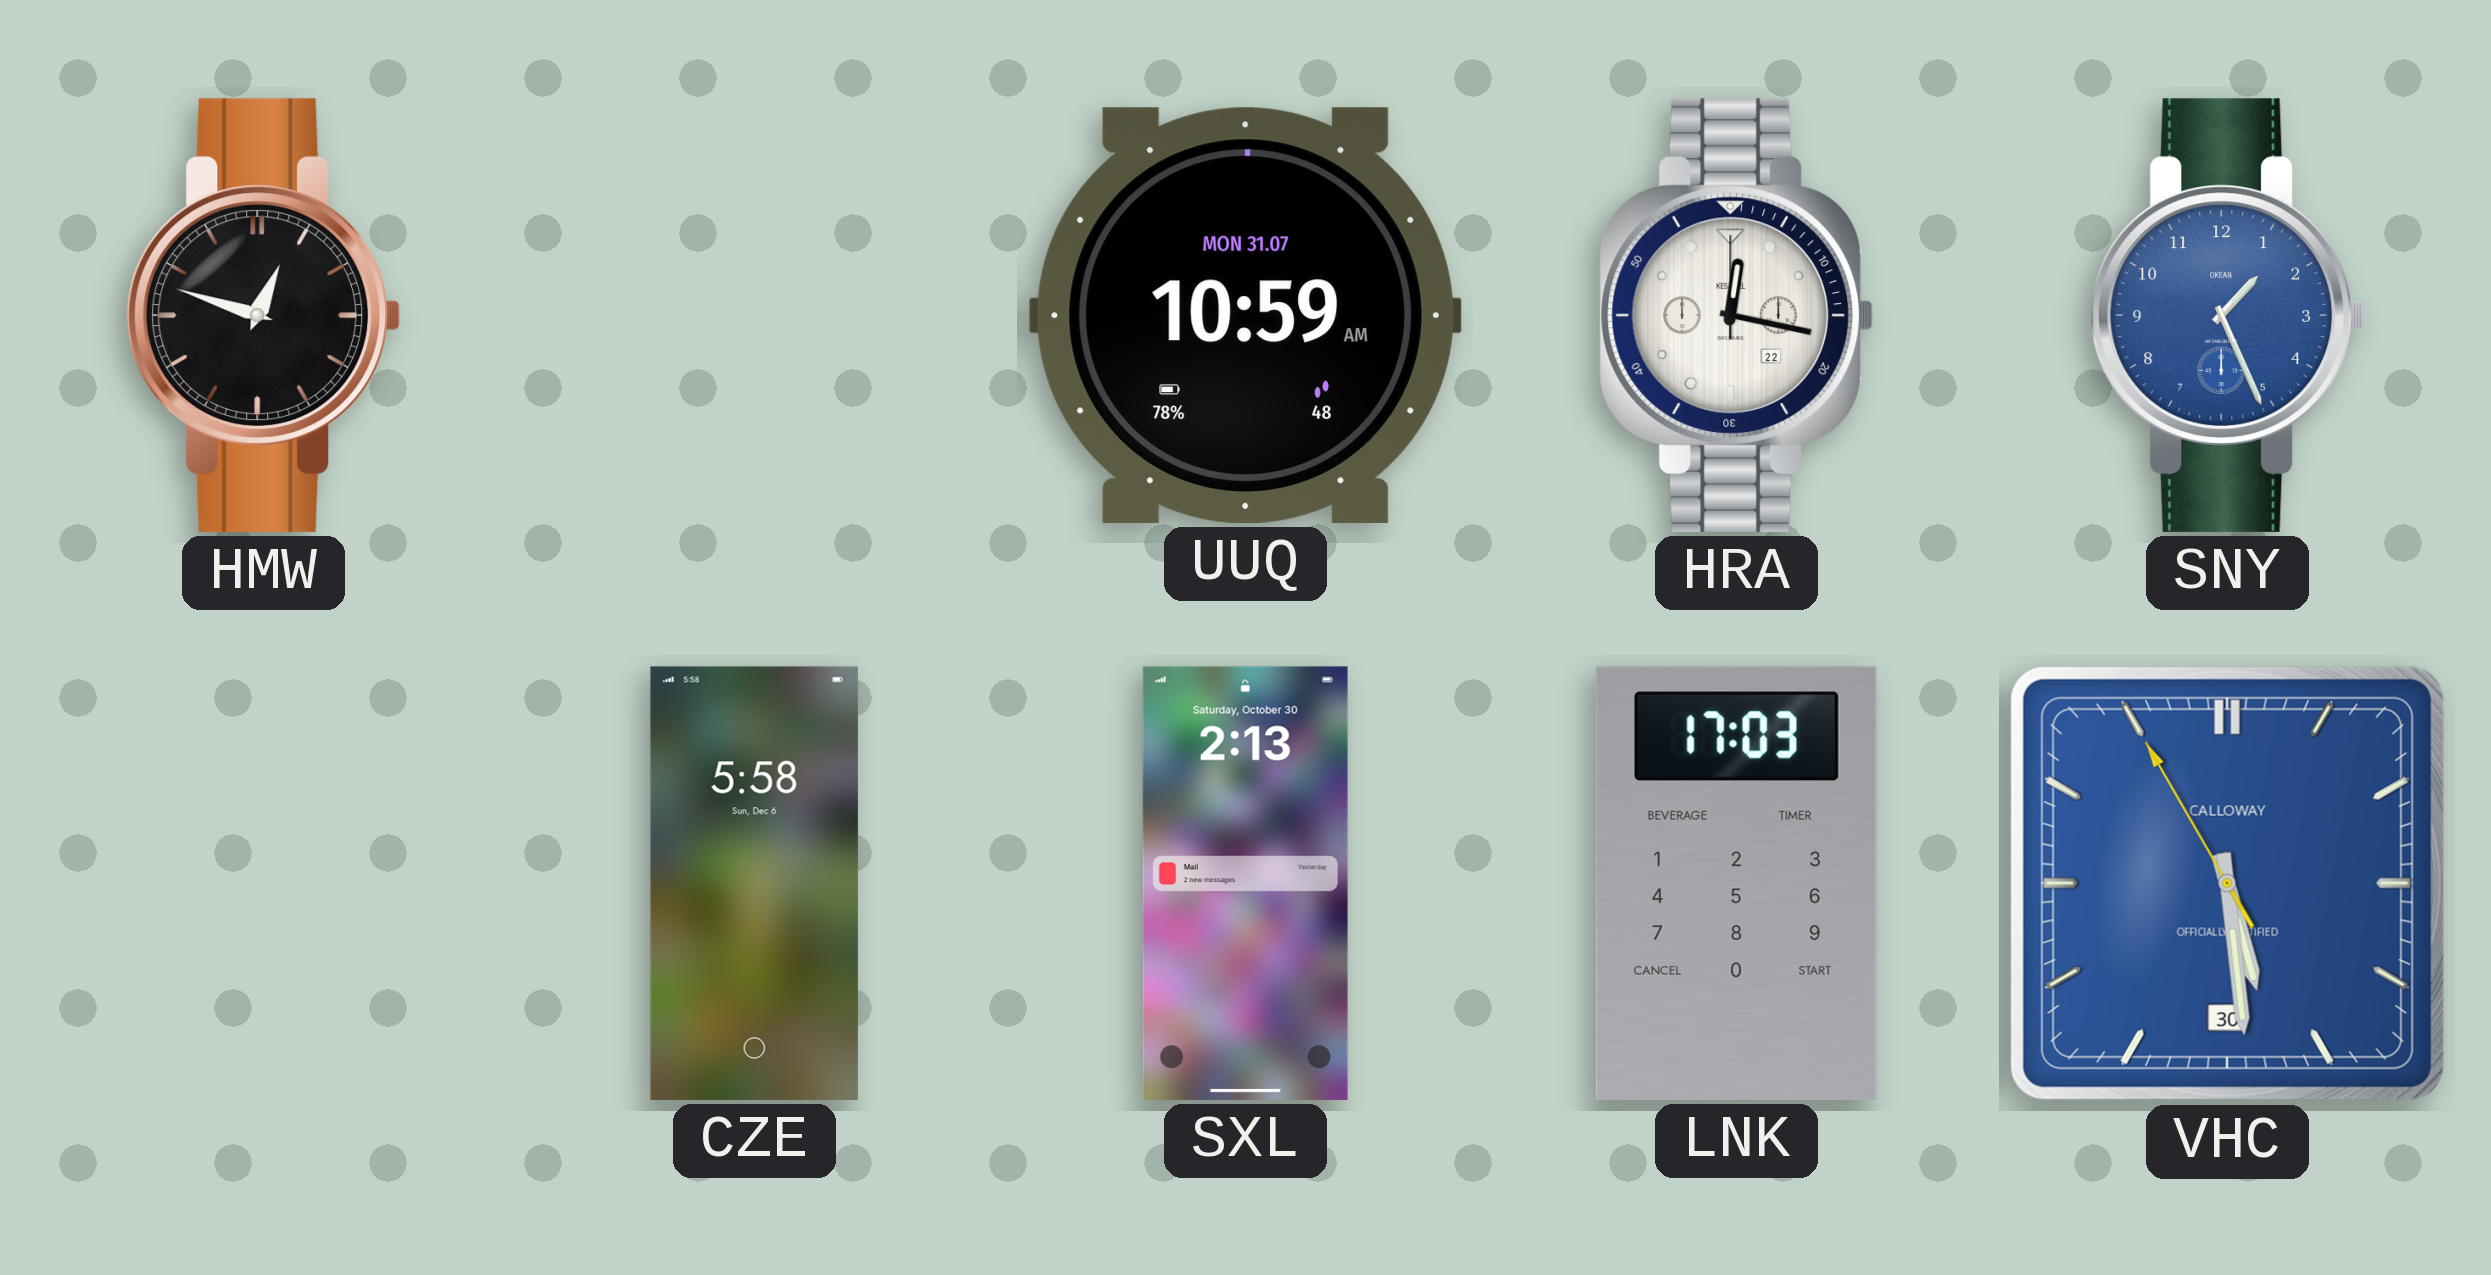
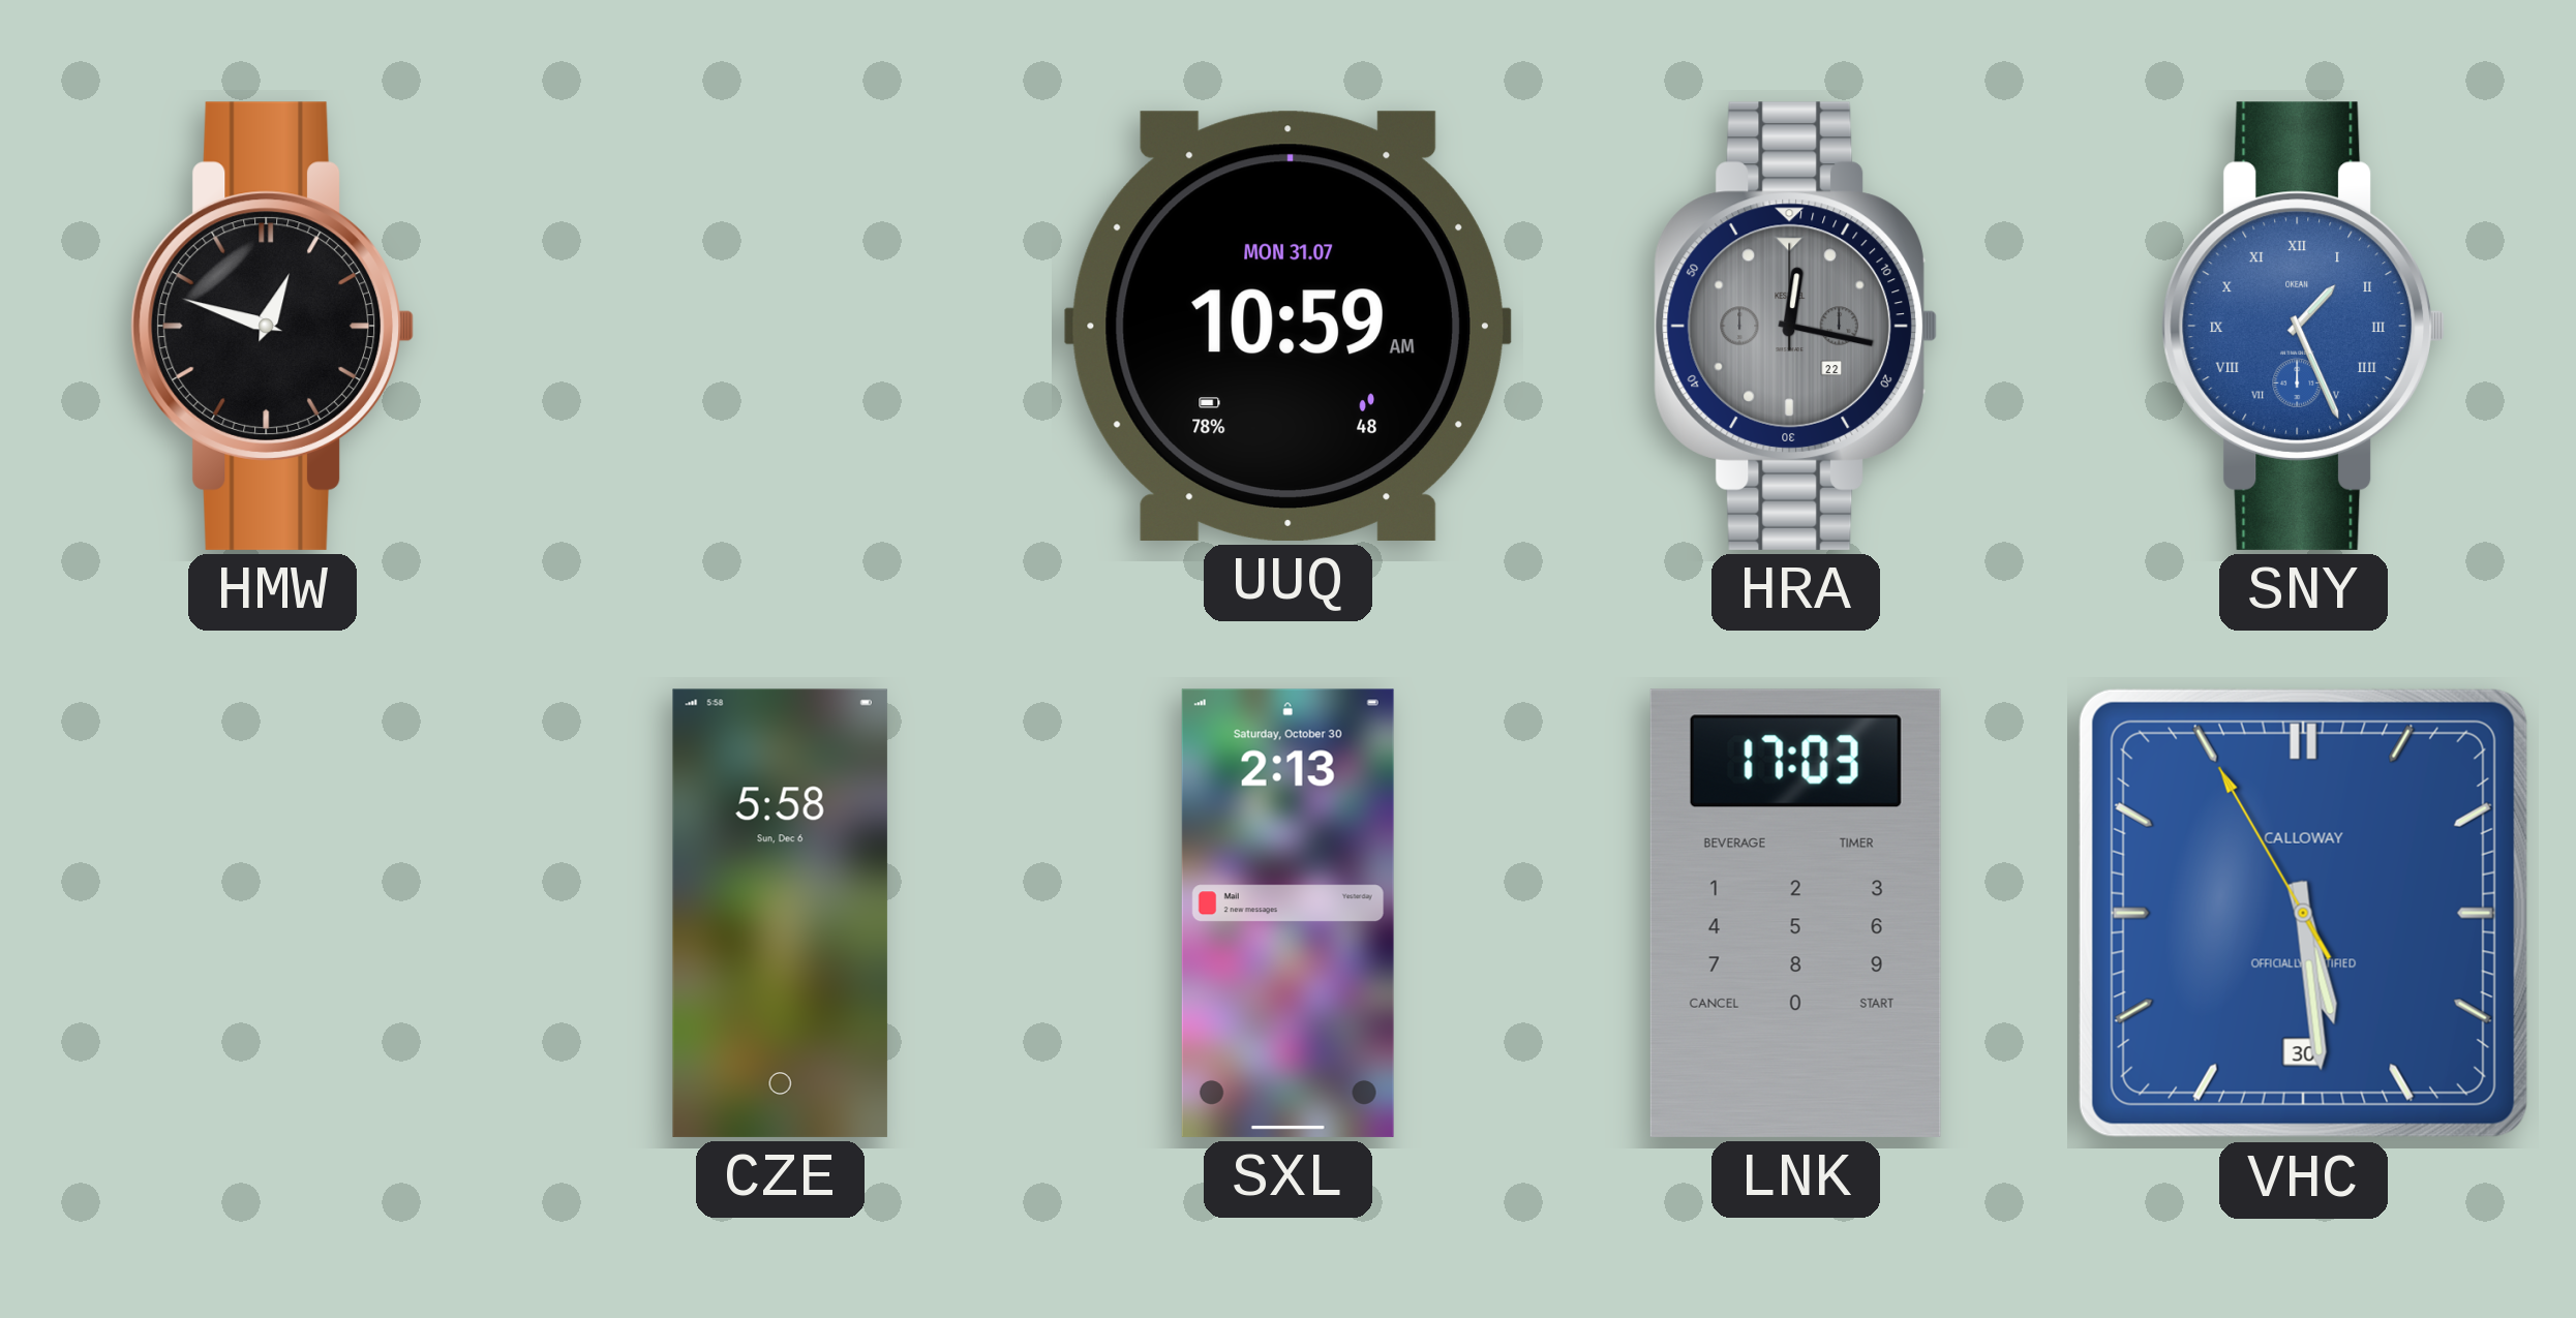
HRA dial: white -> grey (1795, 326)
SNY numerals: Arabic -> Roman (2303, 326)
